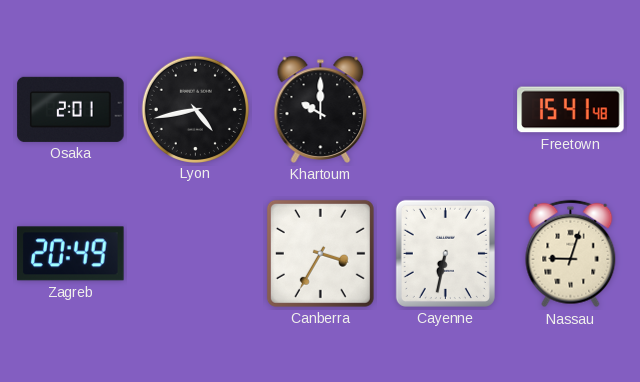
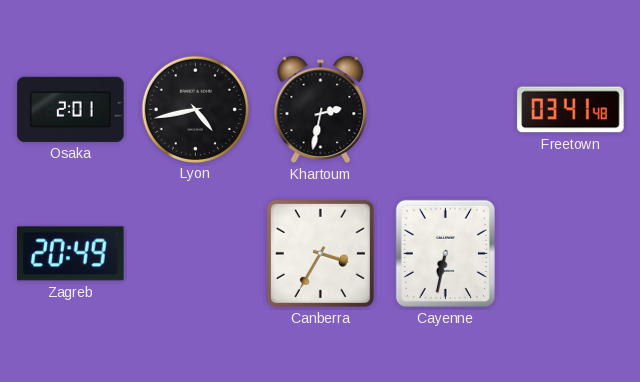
Khartoum: 10:00 -> 2:32 (321, 109)
Freetown: 15:41 -> 03:41 (571, 110)
Nassau: 9:03 -> none (571, 254)
